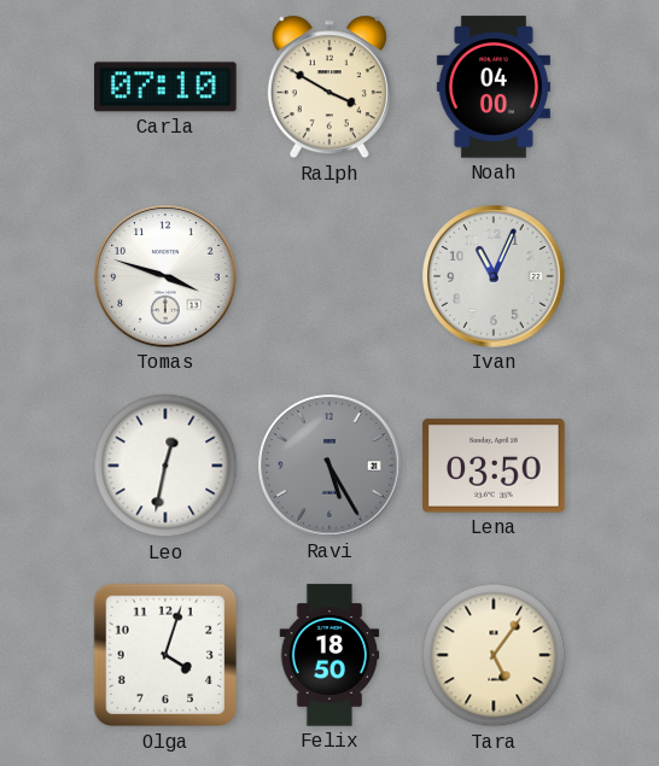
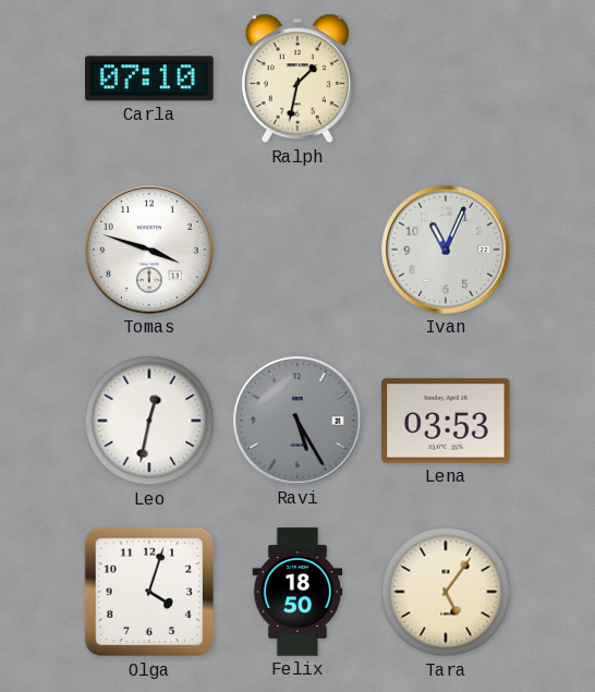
Ralph: 3:50 -> 1:32 (297, 78)
Noah: 04:00 -> none (494, 87)
Lena: 03:50 -> 03:53 (446, 421)
